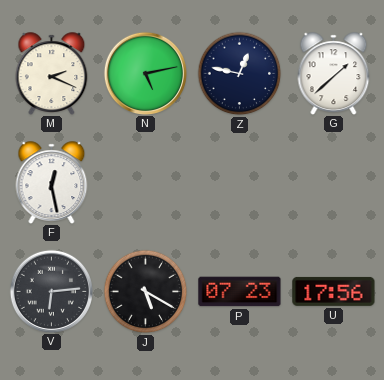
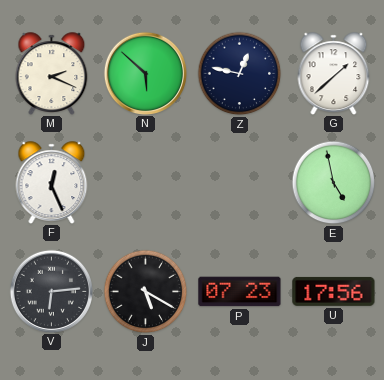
N: 5:13 -> 5:52 (145, 73)
F: 12:28 -> 12:26 (52, 182)
E: none -> 4:58 (334, 183)
